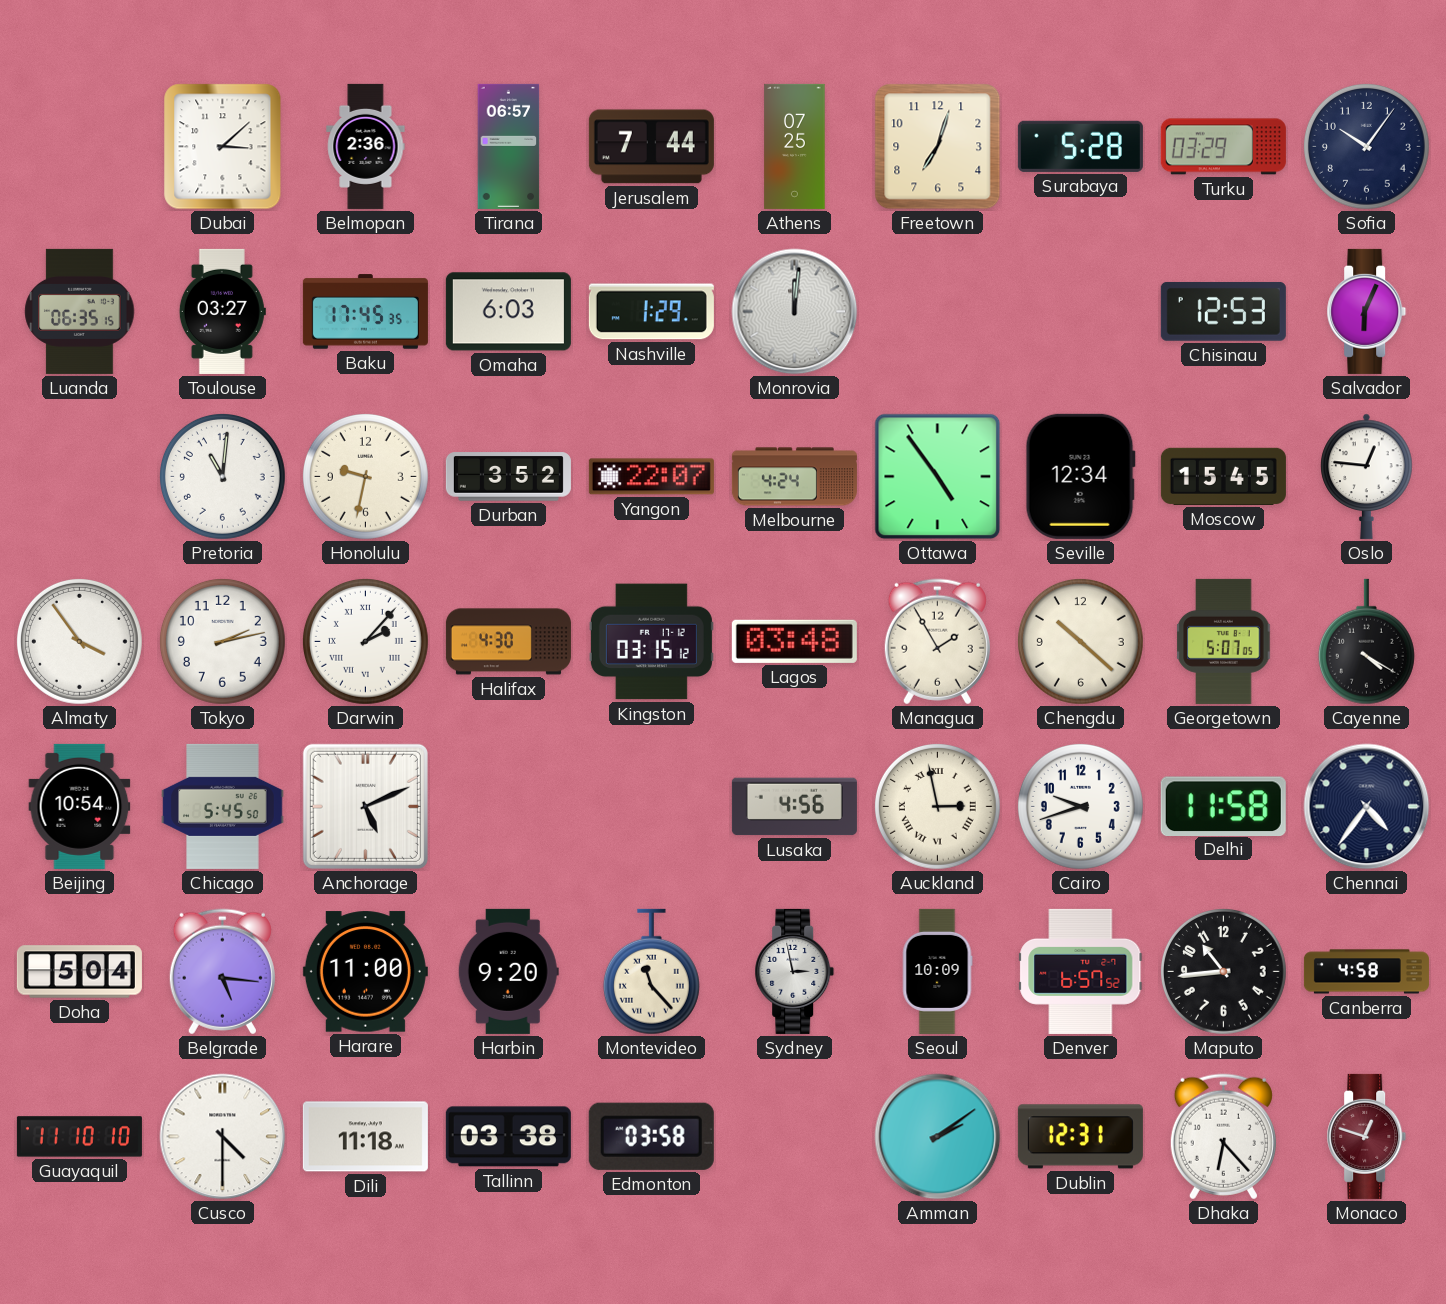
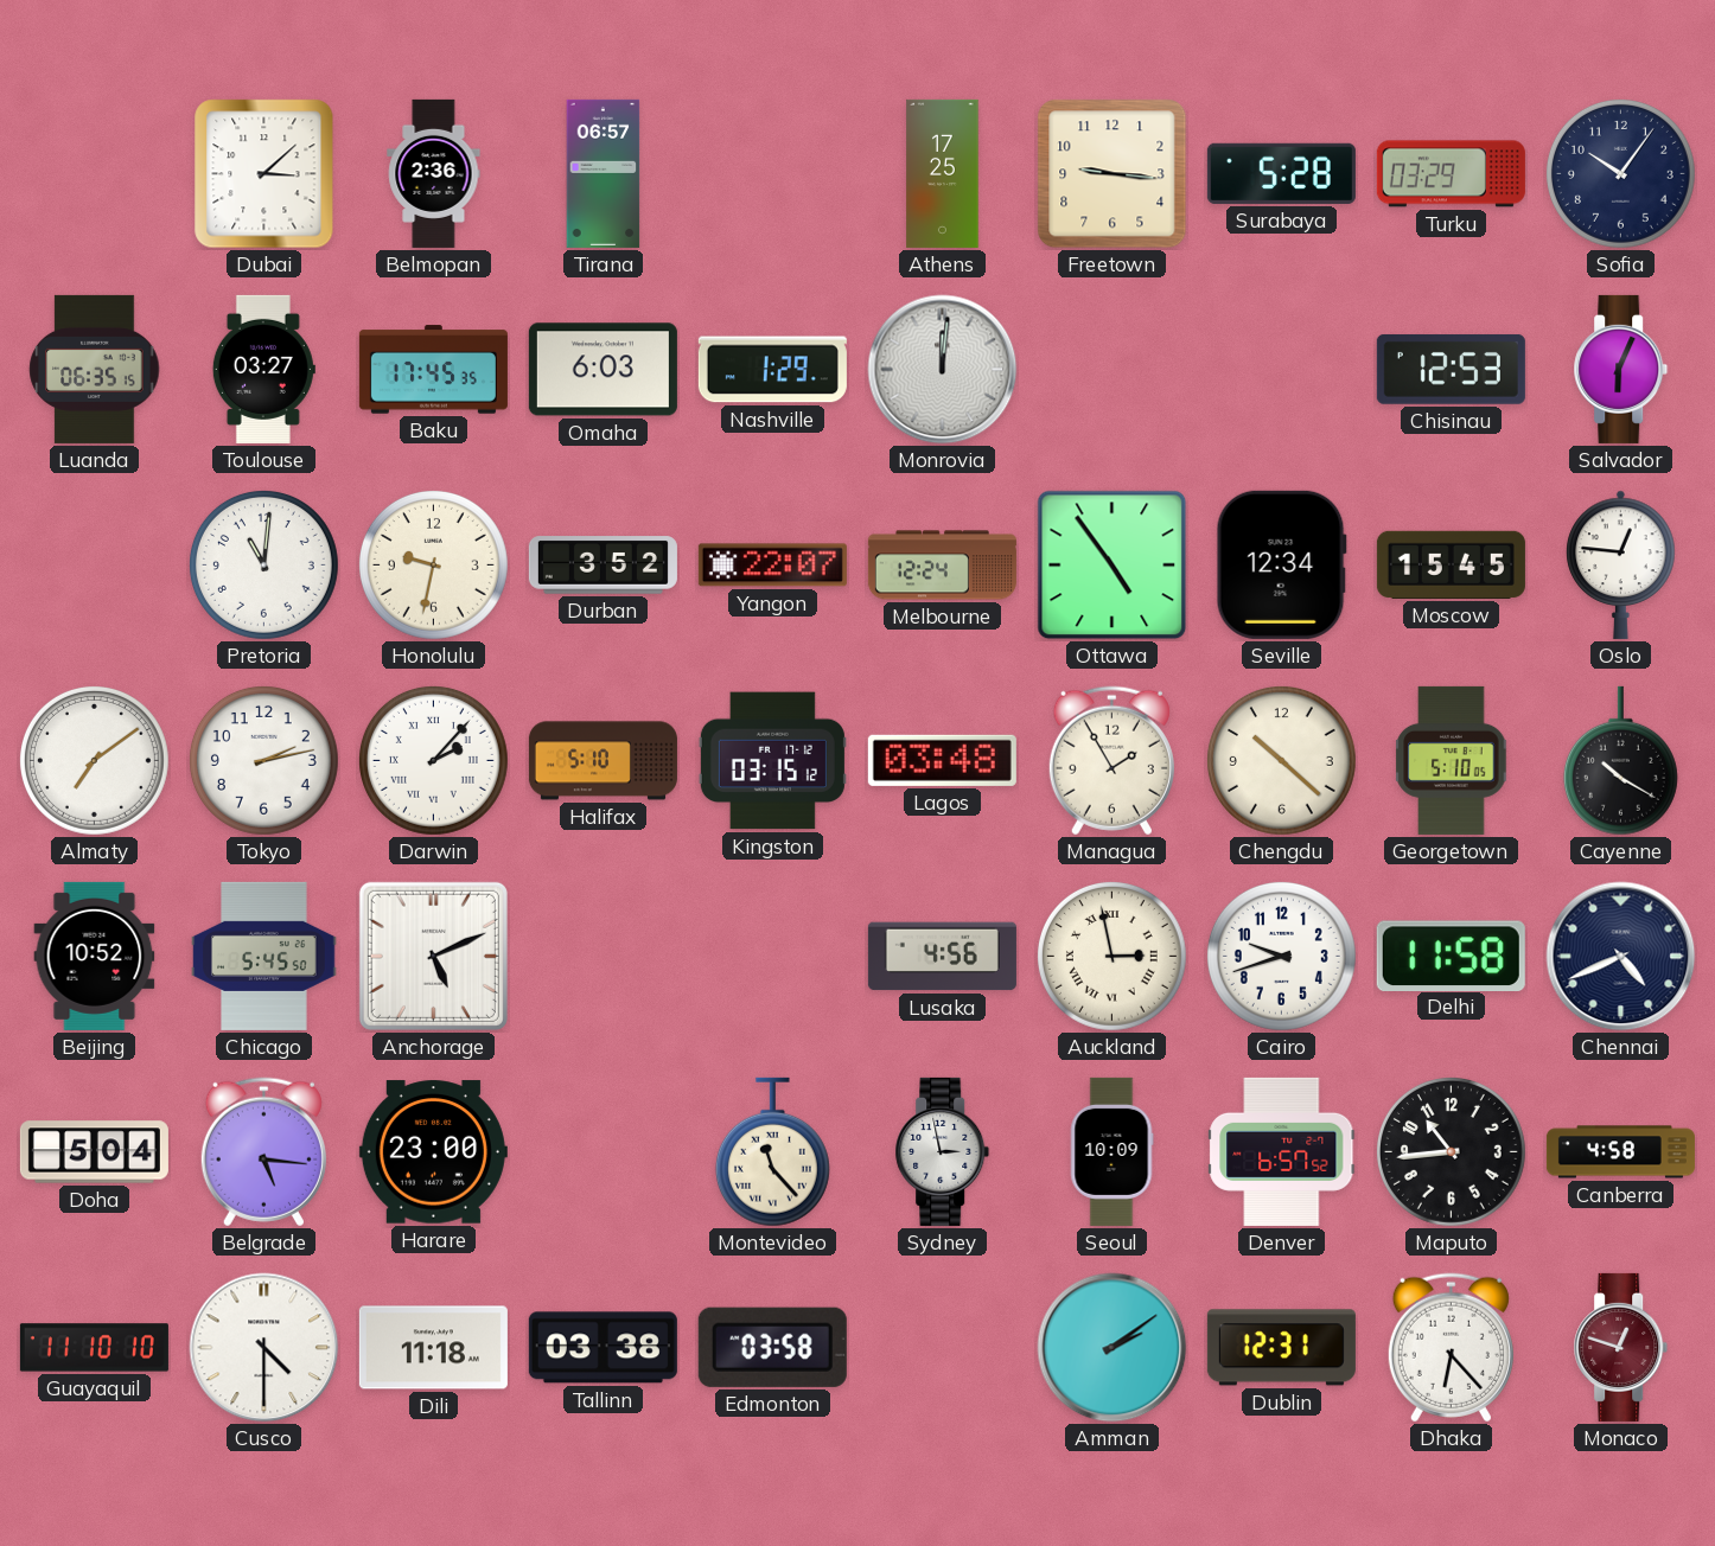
Jerusalem: 7:44 -> none (651, 147)
Athens: 07:25 -> 17:25 (943, 173)
Freetown: 7:03 -> 9:16 (1112, 174)
Melbourne: 4:24 -> 12:24 (942, 566)
Almaty: 3:54 -> 7:09 (94, 760)
Halifax: 4:30 -> 5:10 (603, 761)
Georgetown: 5:07 -> 5:10 (1452, 760)
Cayenne: 4:20 -> 10:20 (1620, 761)
Beijing: 10:54 -> 10:52 (95, 956)
Chennai: 4:36 -> 4:41 (1621, 957)
Harare: 11:00 -> 23:00 (433, 1152)
Harbin: 9:20 -> none (508, 971)
